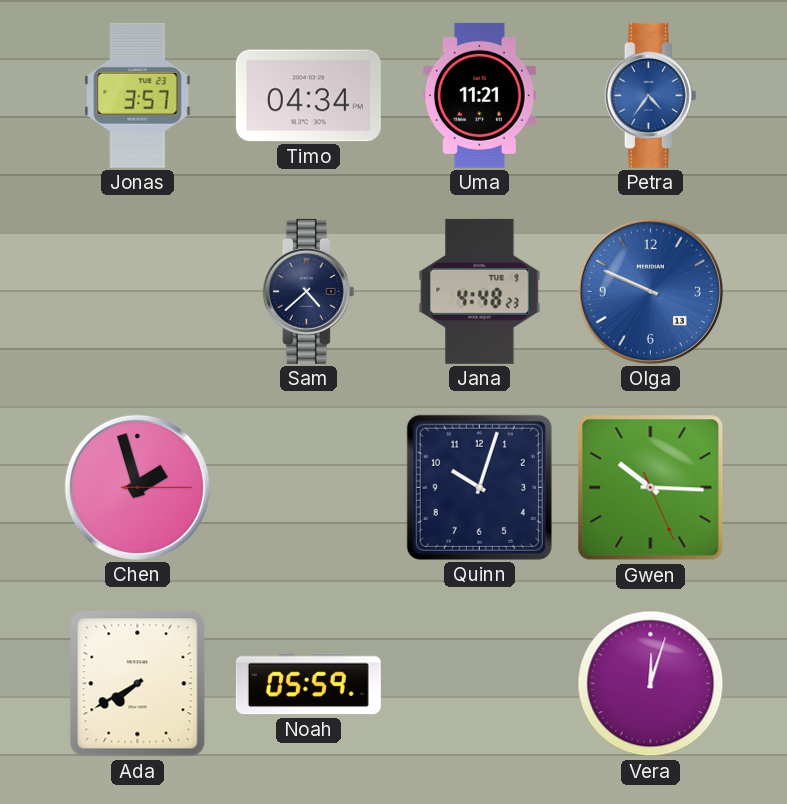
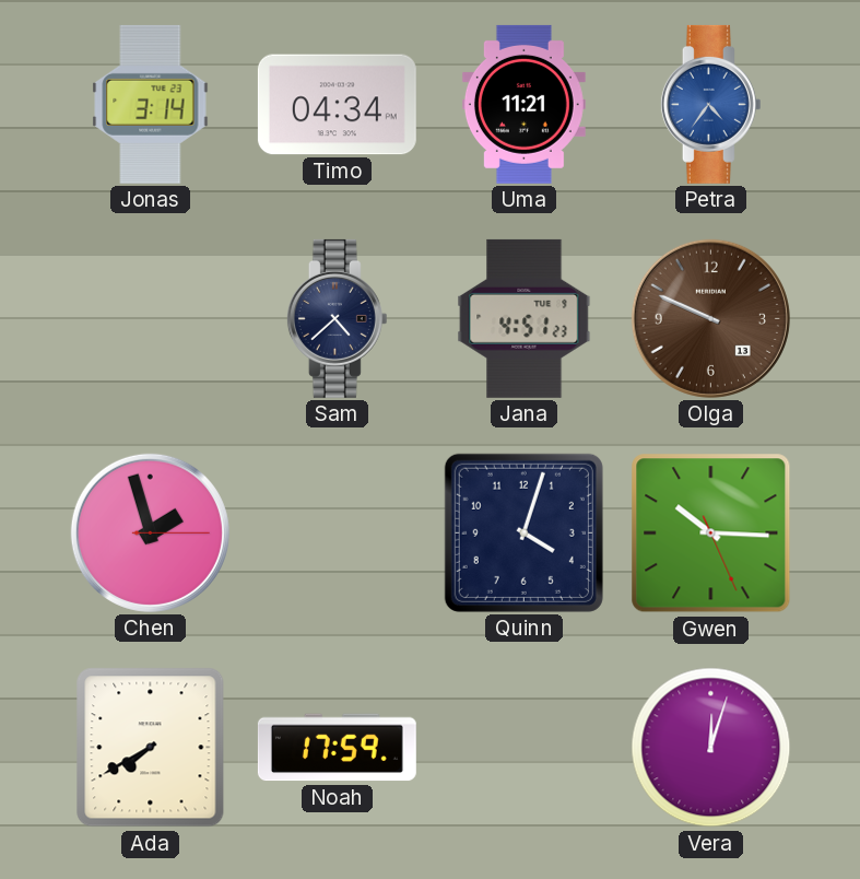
Jonas: 3:57 -> 3:14 (151, 104)
Jana: 4:48 -> 4:51 (525, 318)
Olga dial: blue -> brown (710, 318)
Quinn: 10:03 -> 4:03 (523, 532)
Noah: 05:59 -> 17:59 (337, 748)
